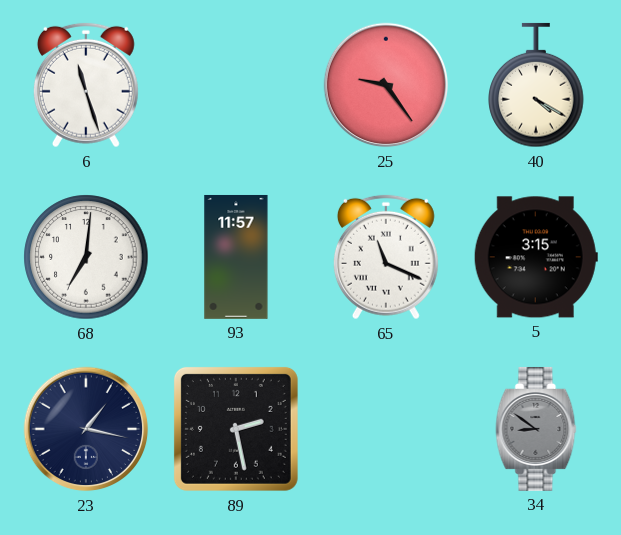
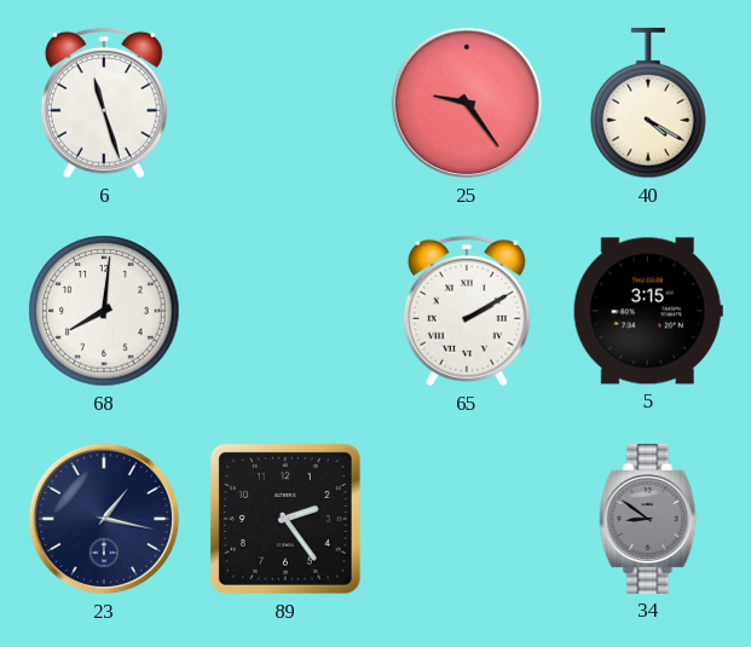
68: 7:01 -> 8:01 (104, 311)
93: 11:57 -> none (236, 257)
65: 11:19 -> 2:10 (467, 311)
89: 2:28 -> 2:24 (285, 519)
